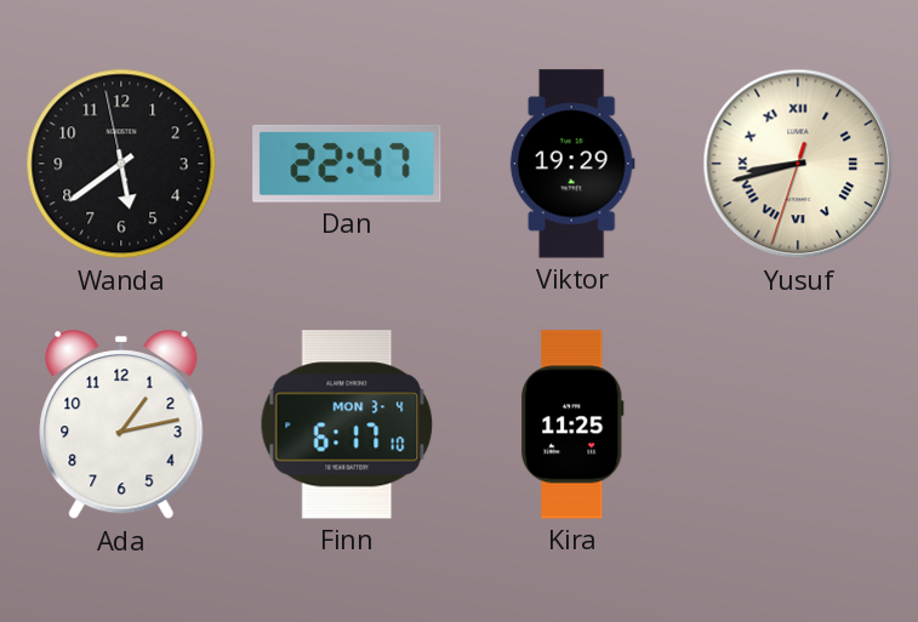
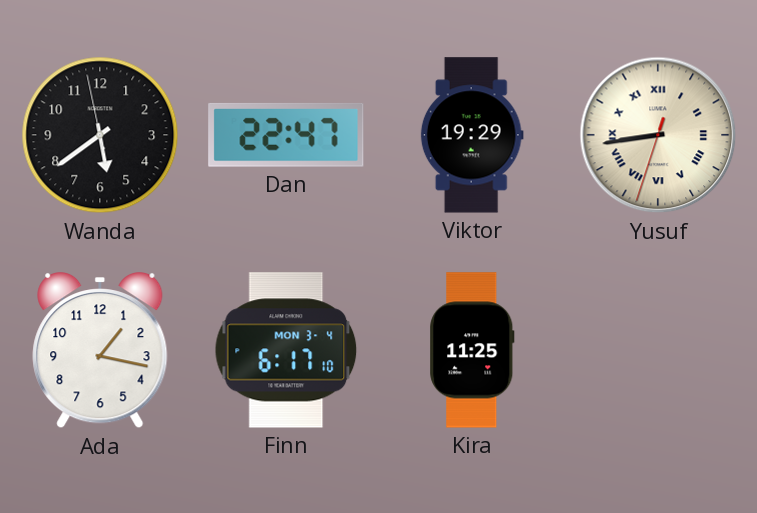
Yusuf: 8:42 -> 8:43 (658, 135)
Ada: 1:13 -> 1:17 (100, 351)
